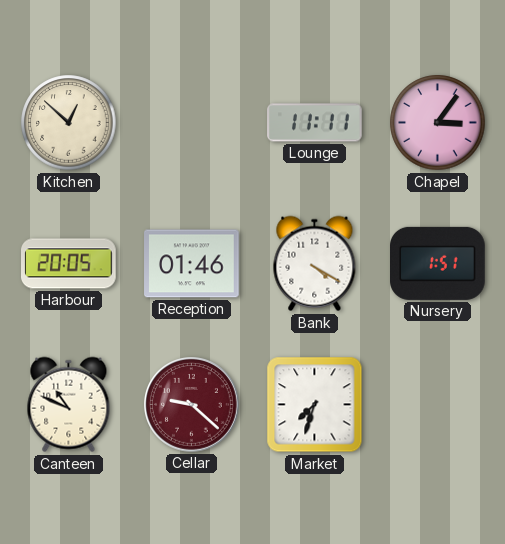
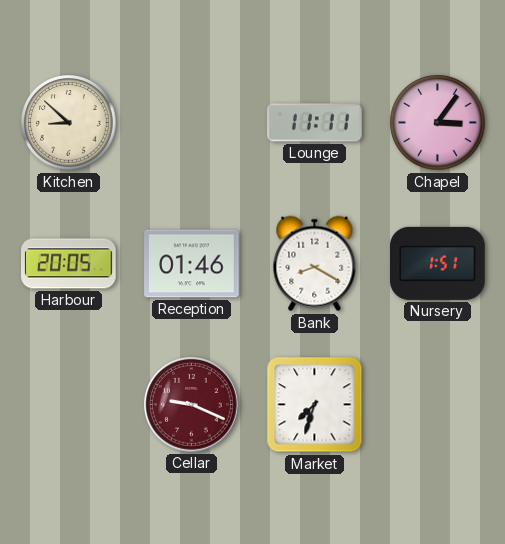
Kitchen: 12:52 -> 8:52 (69, 123)
Bank: 4:20 -> 8:20 (315, 264)
Canteen: 10:49 -> none (69, 405)
Cellar: 9:22 -> 9:19 (192, 405)
